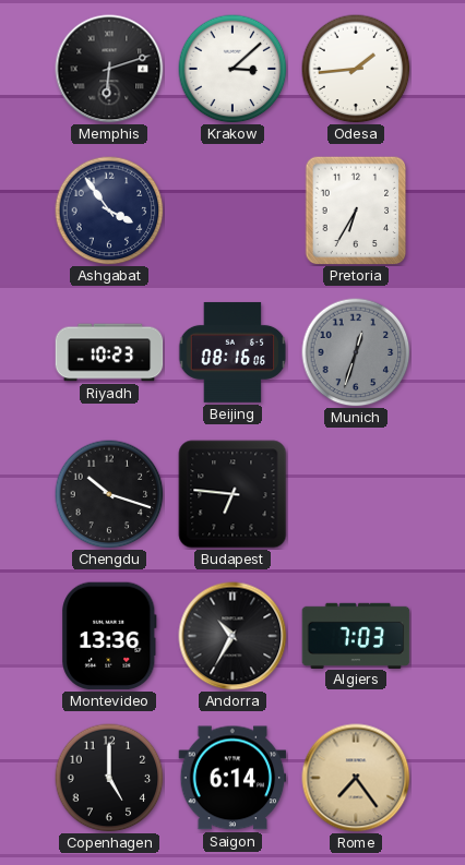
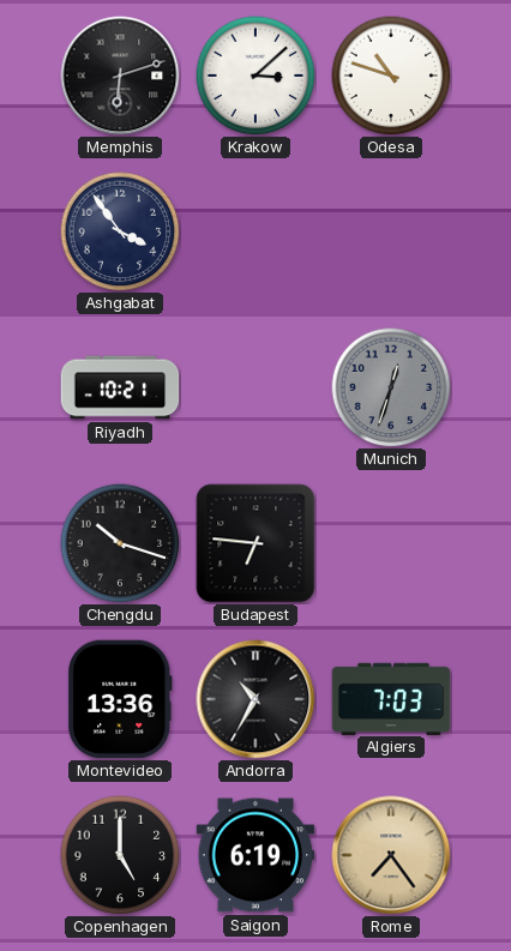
Odesa: 1:44 -> 10:48 (391, 76)
Pretoria: 6:35 -> none (356, 211)
Riyadh: 10:23 -> 10:21 (120, 387)
Beijing: 08:16 -> none (233, 352)
Saigon: 6:14 -> 6:19 (256, 855)
